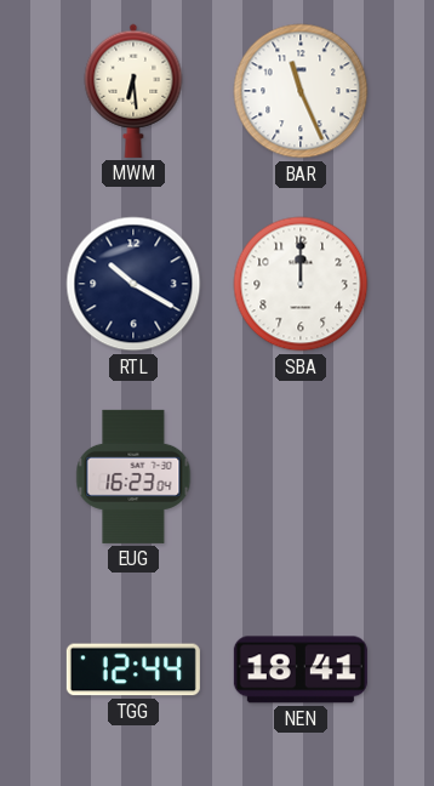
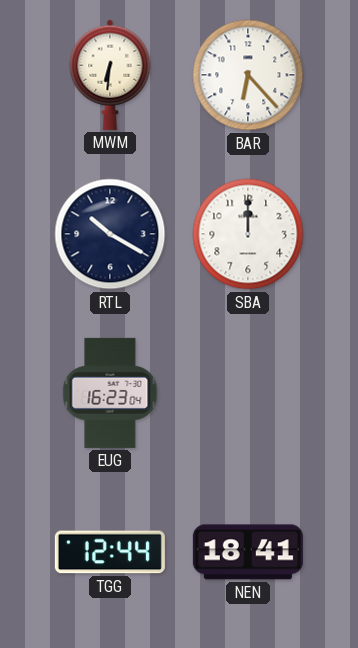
MWM: 6:29 -> 6:31 (110, 75)
BAR: 11:26 -> 6:23 (248, 75)
